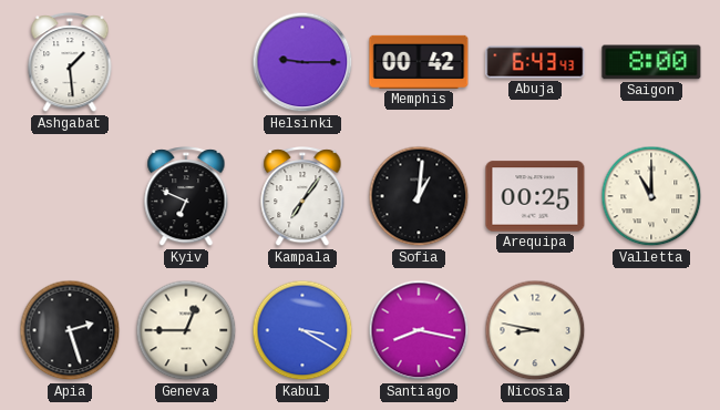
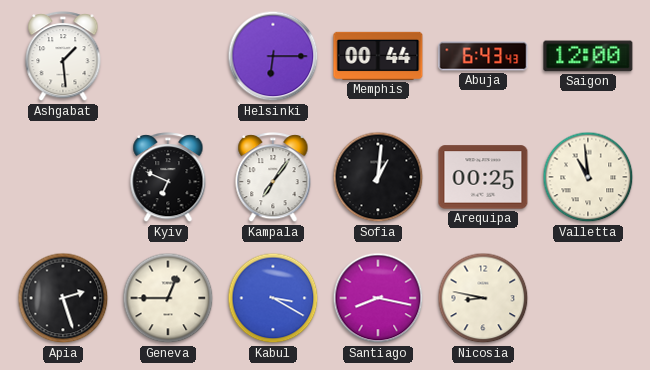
Helsinki: 9:15 -> 6:15 (273, 56)
Memphis: 00:42 -> 00:44 (378, 56)
Saigon: 8:00 -> 12:00 (588, 56)
Valletta: 11:00 -> 10:59 (588, 177)
